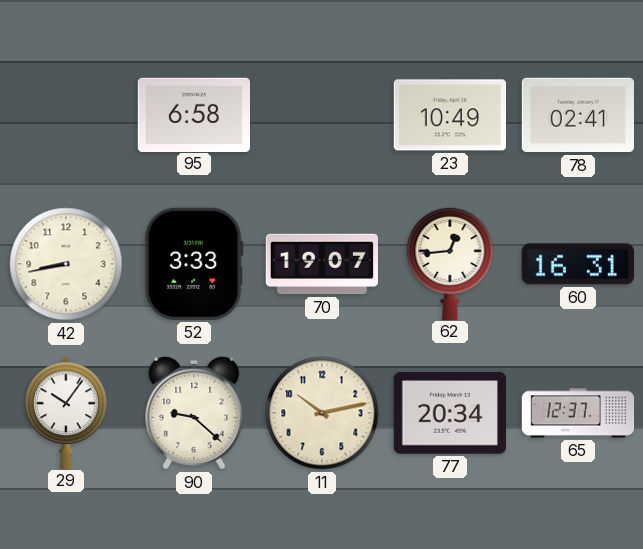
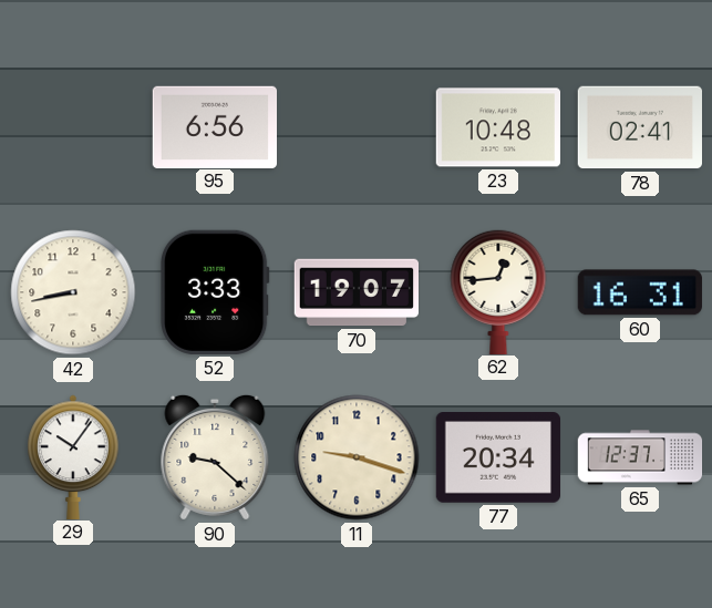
95: 6:58 -> 6:56 (214, 126)
23: 10:49 -> 10:48 (497, 127)
11: 10:13 -> 9:18 (357, 457)
